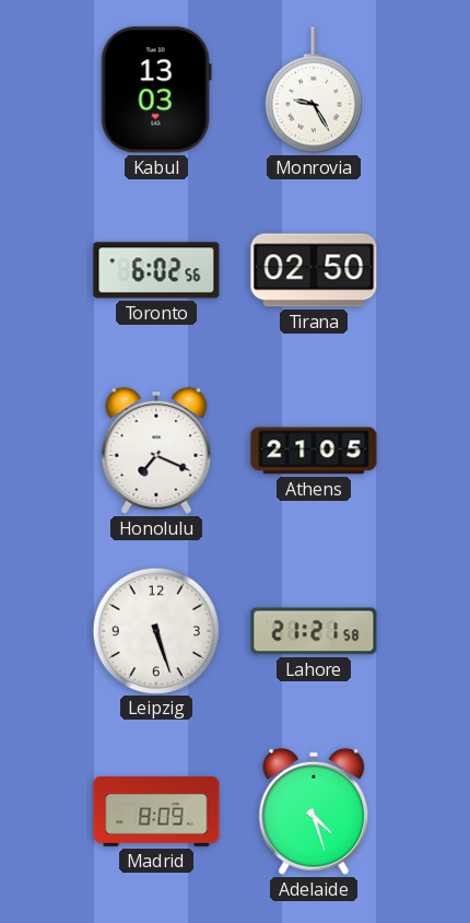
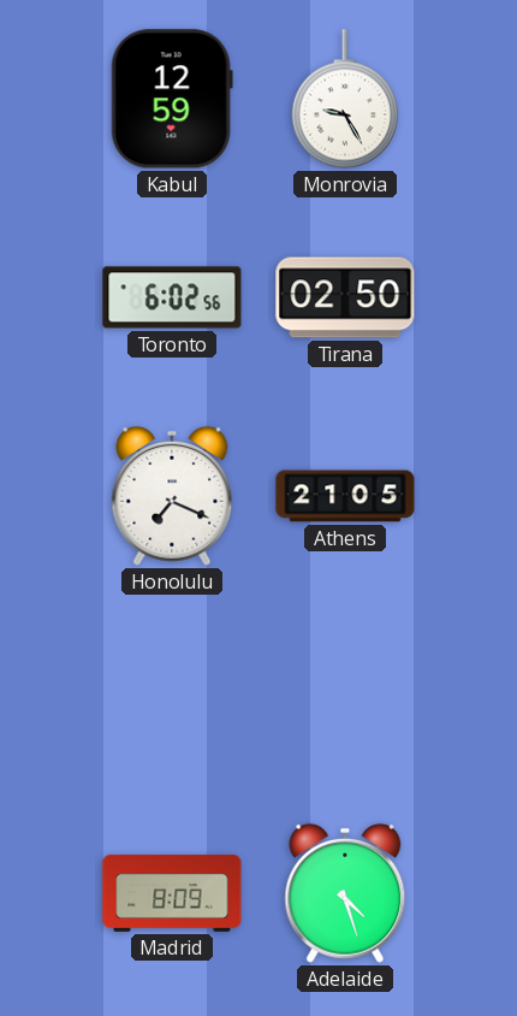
Kabul: 13:03 -> 12:59 (172, 99)
Leipzig: 5:27 -> none (155, 630)
Lahore: 21:21 -> none (314, 631)
